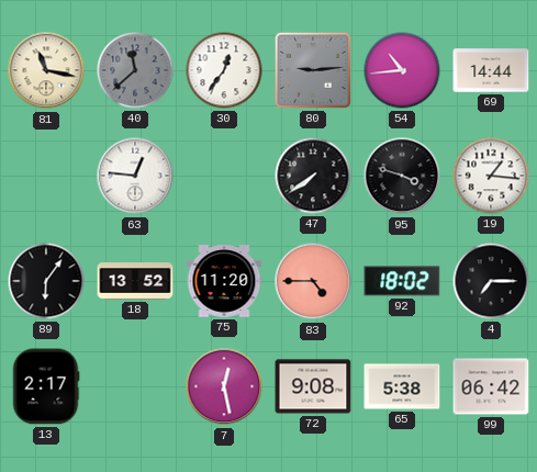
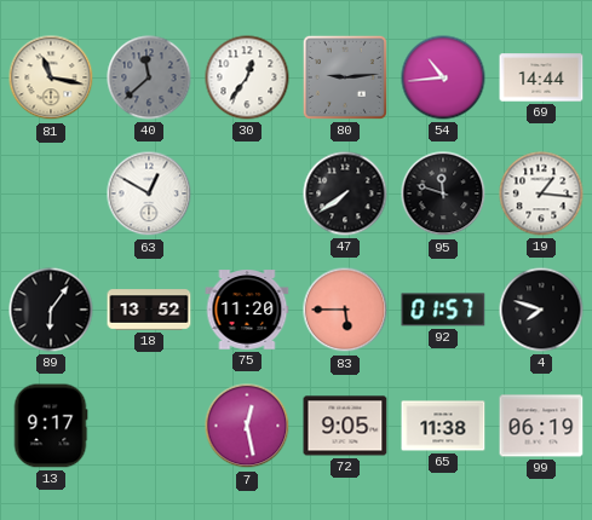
63: 12:46 -> 12:50 (149, 193)
95: 3:48 -> 11:48 (443, 193)
83: 4:45 -> 5:45 (345, 310)
92: 18:02 -> 01:57 (443, 310)
4: 7:15 -> 7:48 (541, 310)
13: 2:17 -> 9:17 (51, 426)
72: 9:08 -> 9:05 (345, 426)
65: 5:38 -> 11:38 (443, 426)
99: 06:42 -> 06:19 (541, 426)
